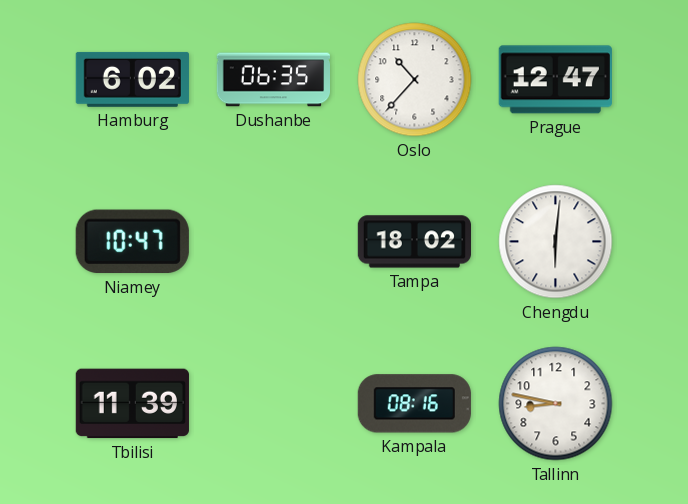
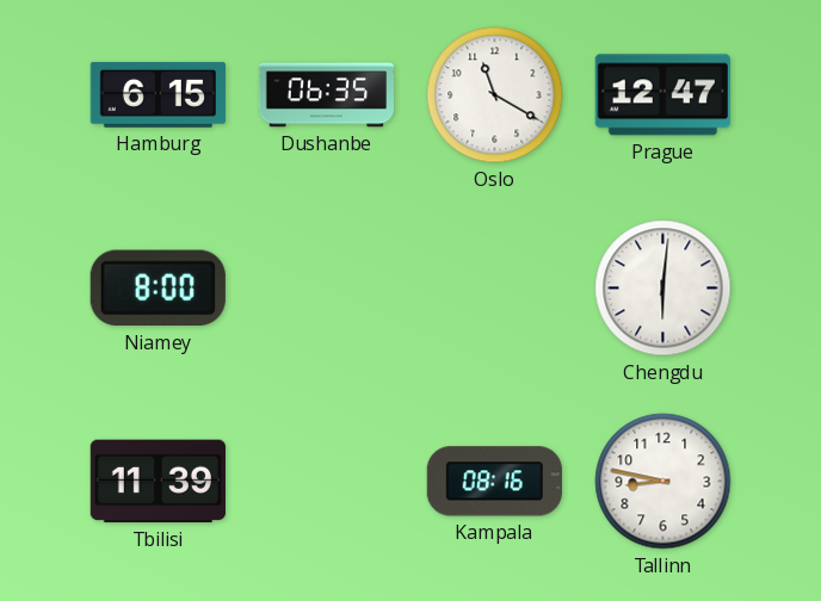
Hamburg: 6:02 -> 6:15 (158, 94)
Oslo: 10:37 -> 11:20 (495, 95)
Niamey: 10:47 -> 8:00 (158, 289)
Tampa: 18:02 -> none (414, 242)
